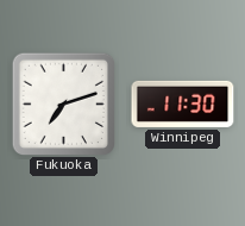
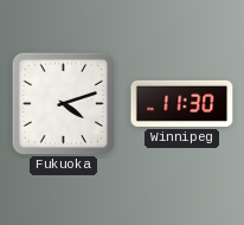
Fukuoka: 7:12 -> 4:12 (63, 103)
